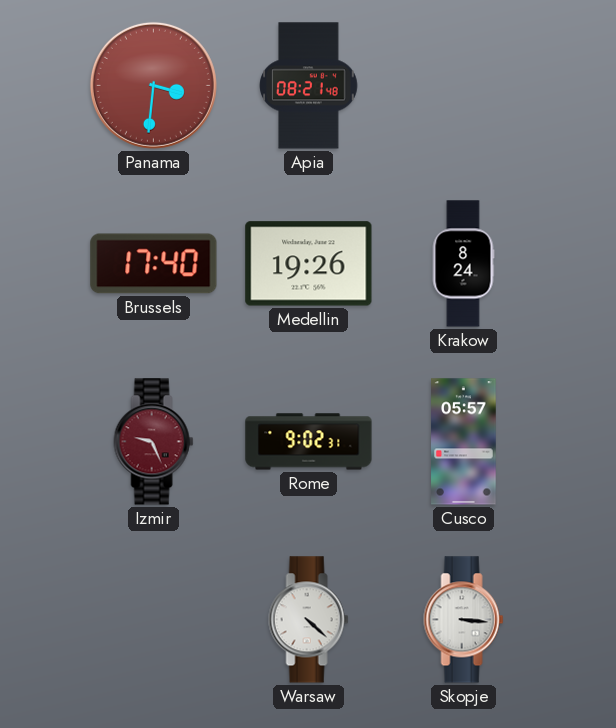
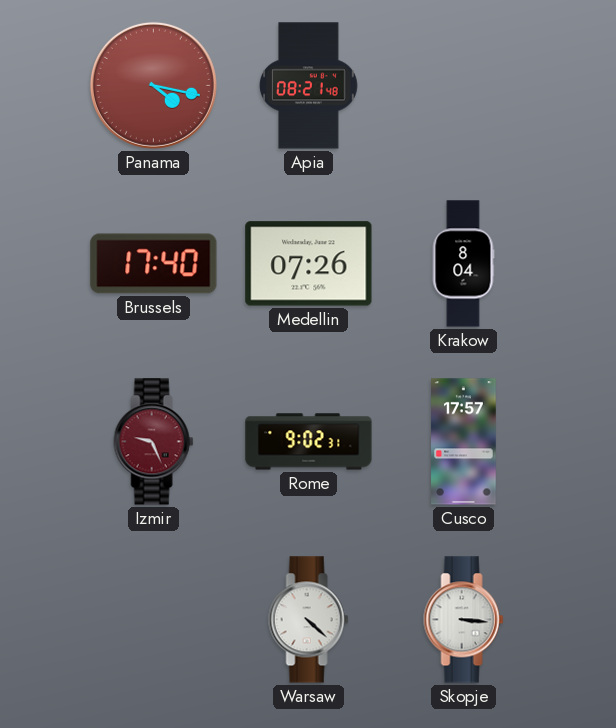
Panama: 3:31 -> 4:17 (153, 85)
Medellin: 19:26 -> 07:26 (309, 264)
Krakow: 8:24 -> 8:04 (463, 264)
Cusco: 05:57 -> 17:57 (464, 442)
